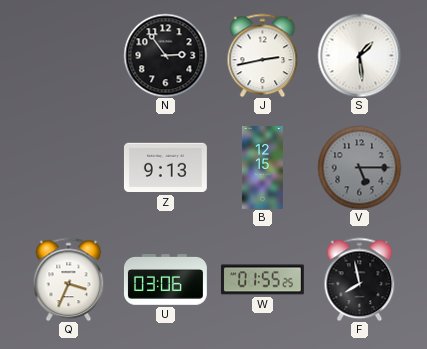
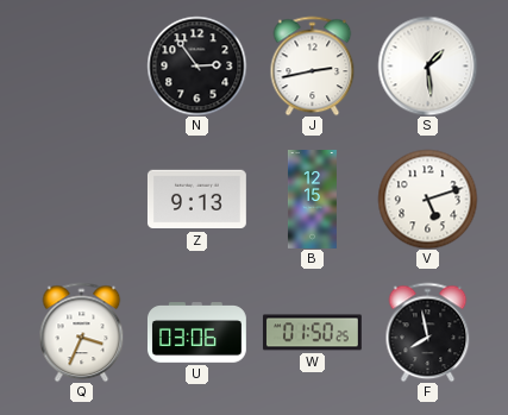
V: 5:15 -> 5:12 (427, 199)
V dial: grey -> white (427, 199)
W: 01:55 -> 01:50 (312, 333)
